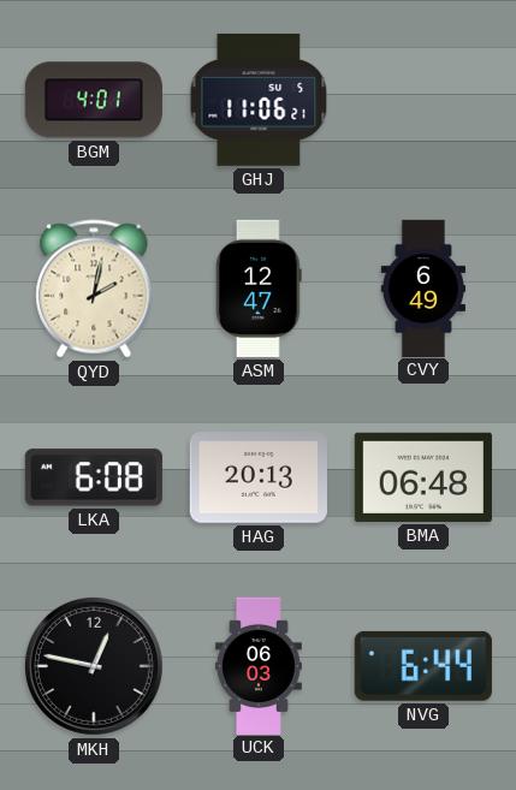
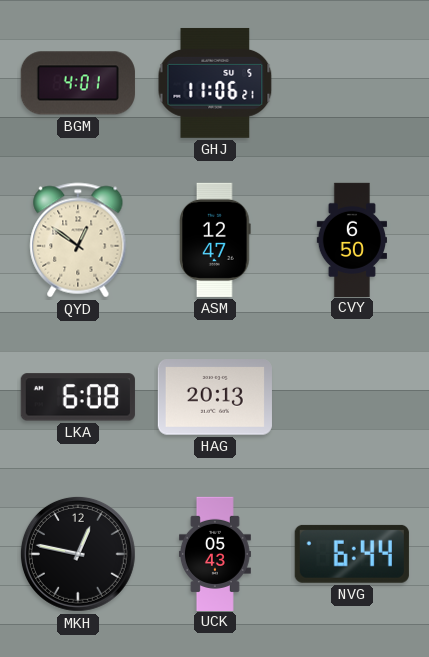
QYD: 2:02 -> 12:51 (78, 240)
CVY: 6:49 -> 6:50 (351, 239)
BMA: 06:48 -> none (423, 477)
UCK: 06:03 -> 05:43 (215, 553)
